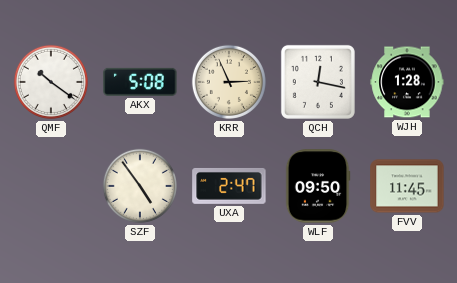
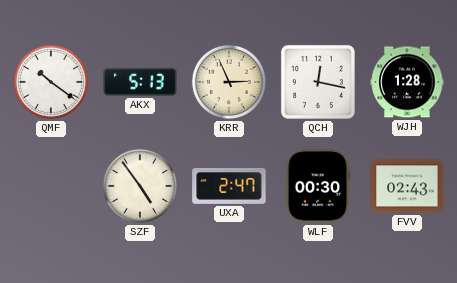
AKX: 5:08 -> 5:13 (140, 82)
WLF: 09:50 -> 00:30 (318, 186)
FVV: 11:45 -> 02:43 (407, 186)
